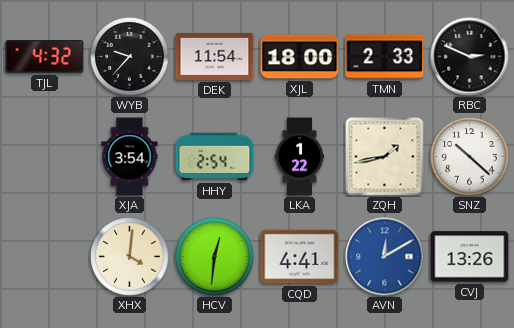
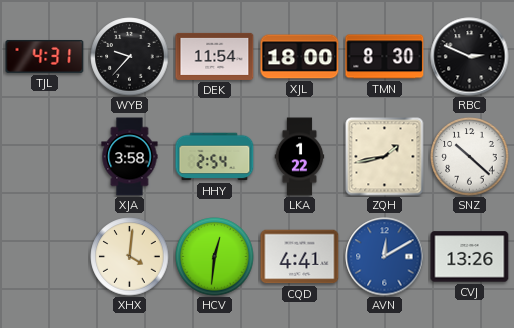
TJL: 4:32 -> 4:31 (45, 56)
TMN: 2:33 -> 8:30 (385, 57)
XJA: 3:54 -> 3:58 (130, 157)
